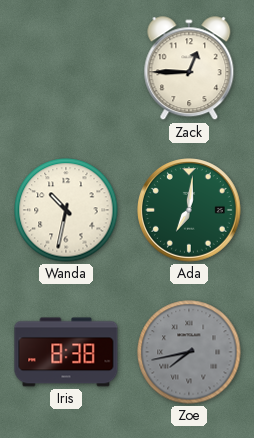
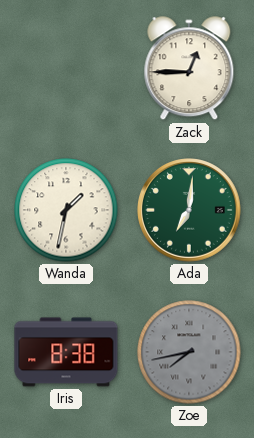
Wanda: 10:32 -> 1:32 (66, 210)
